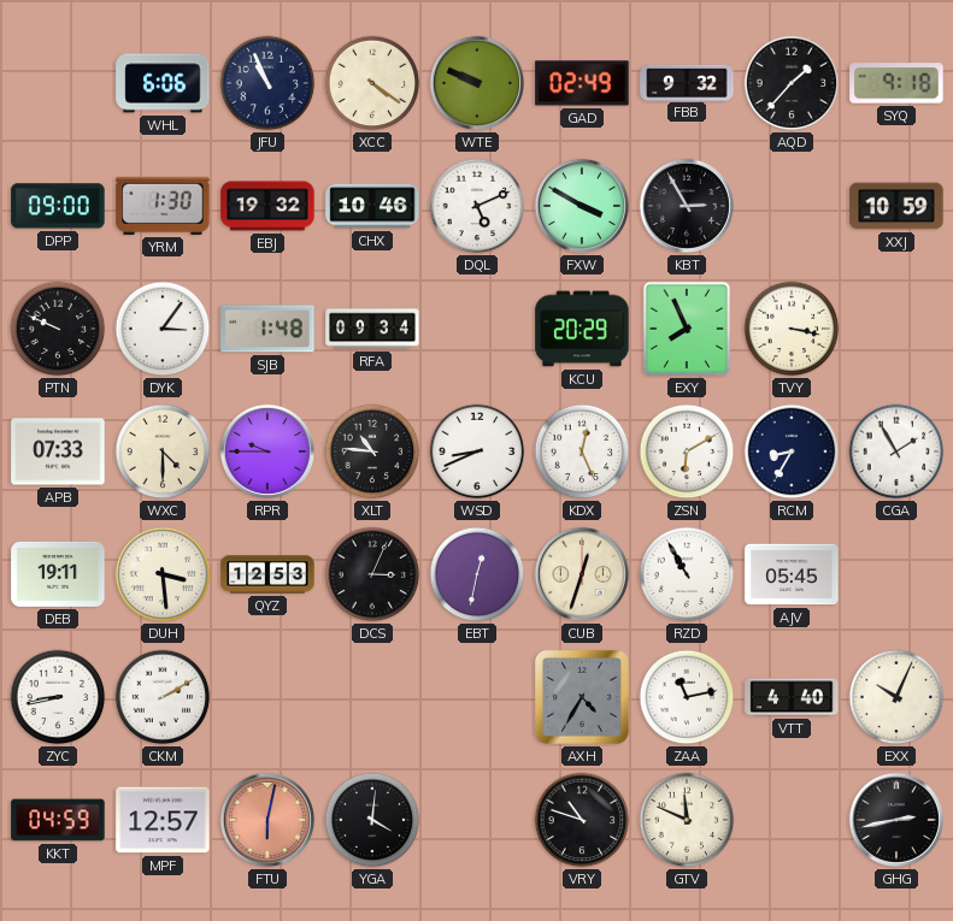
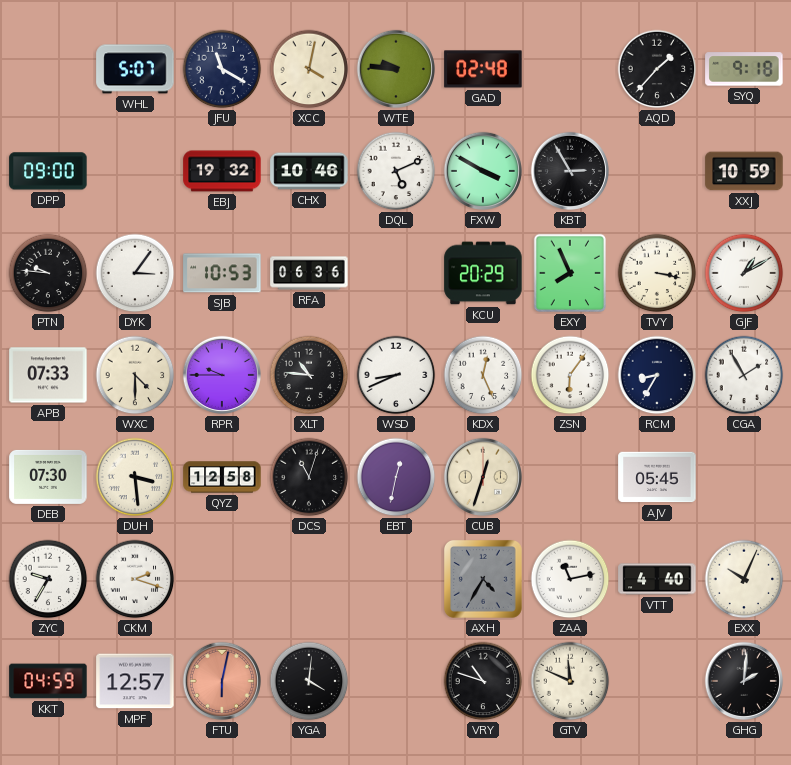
WHL: 6:06 -> 5:07 (135, 69)
JFU: 10:56 -> 11:20 (222, 69)
XCC: 4:21 -> 4:02 (309, 69)
WTE: 9:49 -> 9:46 (396, 69)
GAD: 02:49 -> 02:48 (483, 69)
FBB: 9:32 -> none (687, 82)
YRM: 1:30 -> none (163, 206)
PTN: 9:49 -> 9:46 (48, 273)
SJB: 1:48 -> 10:53 (222, 273)
RFA: 09:34 -> 06:36 (309, 273)
GJF: none -> 1:10 (744, 273)
ZSN: 6:10 -> 6:06 (570, 375)
DEB: 19:11 -> 07:30 (48, 477)
QYZ: 12:53 -> 12:58 (222, 477)
DCS: 3:04 -> 11:03 (309, 477)
RZD: 10:55 -> none (687, 574)
ZYC: 8:43 -> 9:35 (48, 579)
CKM: 2:10 -> 2:18 (135, 579)
GHG: 2:43 -> 2:01 (744, 681)
